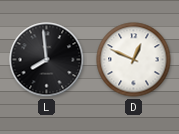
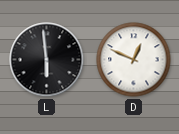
L: 7:59 -> 5:59 (47, 60)
